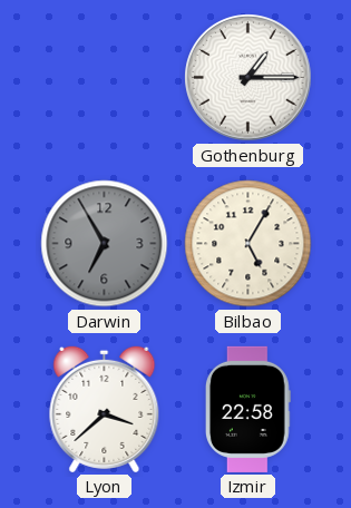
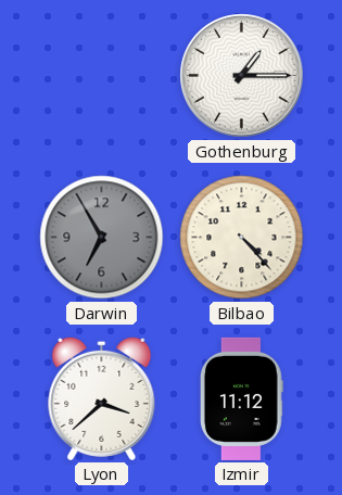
Bilbao: 5:05 -> 4:23 (242, 238)
Izmir: 22:58 -> 11:12 (241, 398)
